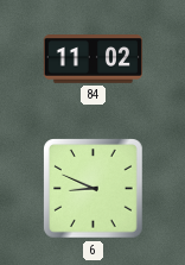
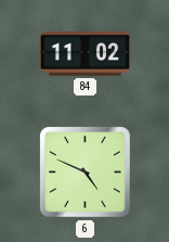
6: 8:49 -> 4:49 (86, 173)
